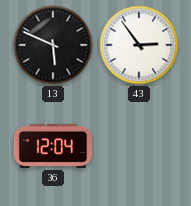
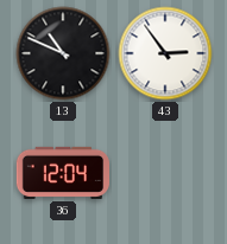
13: 5:49 -> 10:49 (63, 53)
